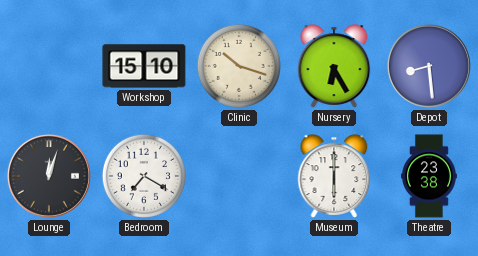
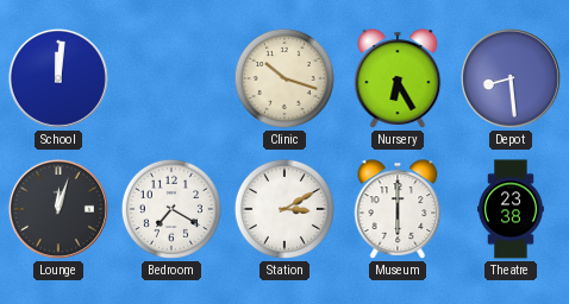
School: none -> 12:01 (58, 78)
Workshop: 15:10 -> none (144, 66)
Station: none -> 3:10 (284, 209)
